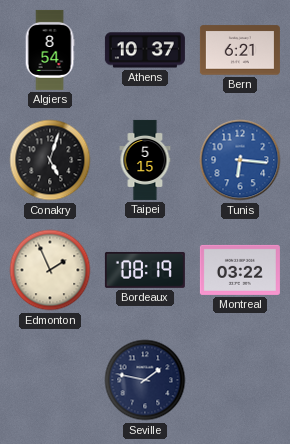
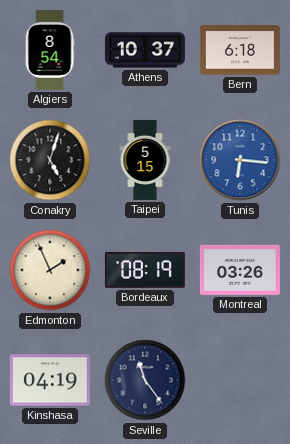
Bern: 6:21 -> 6:18 (240, 50)
Montreal: 03:22 -> 03:26 (240, 270)
Kinshasa: none -> 04:19 (50, 380)
Seville: 1:47 -> 11:24 (145, 380)
